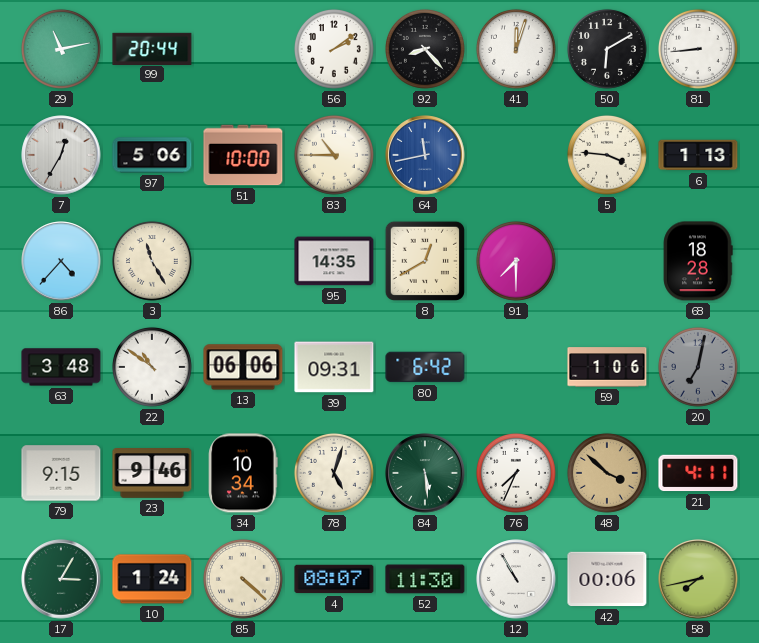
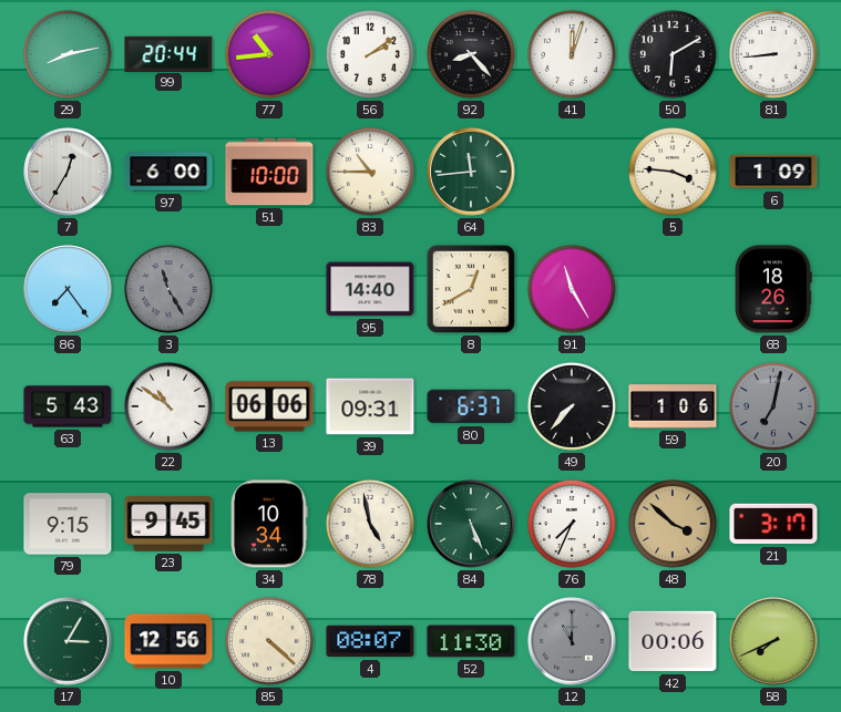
29: 11:13 -> 8:13 (68, 54)
77: none -> 10:44 (269, 54)
97: 5:06 -> 6:00 (168, 172)
64: 11:43 -> 11:44 (471, 172)
64 dial: blue -> green (471, 172)
6: 1:13 -> 1:09 (773, 172)
86: 4:37 -> 7:24 (68, 289)
3 dial: cream -> grey (168, 289)
95: 14:35 -> 14:40 (370, 289)
91: 7:30 -> 11:25 (572, 289)
68: 18:28 -> 18:26 (773, 289)
63: 3:48 -> 5:43 (68, 406)
80: 6:42 -> 6:37 (471, 406)
49: none -> 7:37 (572, 406)
23: 9:46 -> 9:45 (168, 525)
78: 5:03 -> 4:58 (370, 524)
84: 5:29 -> 5:26 (471, 524)
21: 4:11 -> 3:17 (773, 524)
10: 1:24 -> 12:56 (168, 641)
12: 10:55 -> 11:00 (572, 641)
12 dial: white -> grey (572, 641)
58: 7:43 -> 7:41 (773, 641)
